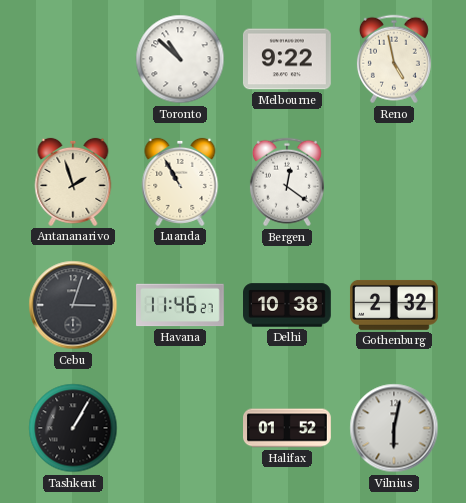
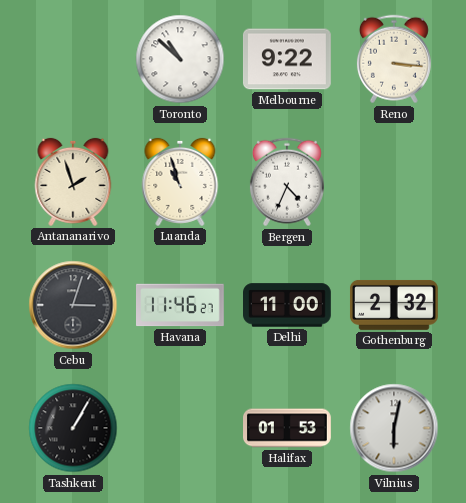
Reno: 4:58 -> 3:16 (394, 59)
Luanda: 10:55 -> 10:57 (180, 182)
Bergen: 12:21 -> 4:34 (287, 182)
Delhi: 10:38 -> 11:00 (288, 305)
Halifax: 01:52 -> 01:53 (288, 428)
